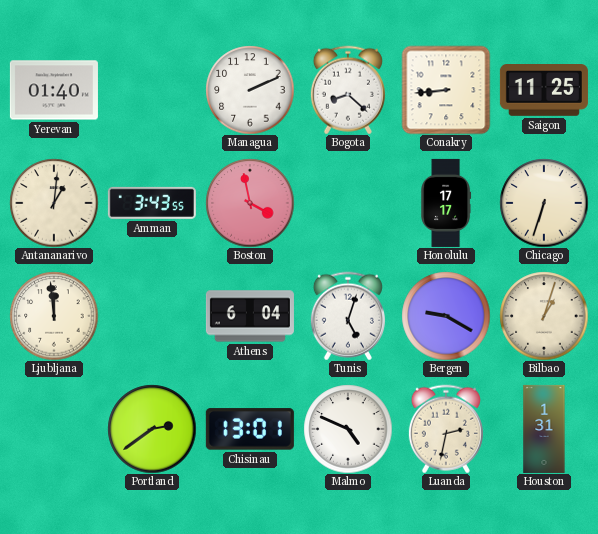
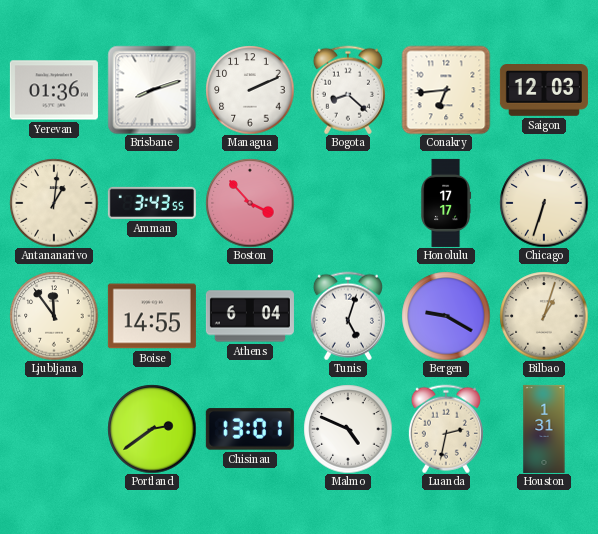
Yerevan: 01:40 -> 01:36 (54, 90)
Brisbane: none -> 8:12 (152, 90)
Conakry: 8:44 -> 6:44 (446, 90)
Saigon: 11:25 -> 12:03 (544, 91)
Boston: 3:58 -> 3:53 (250, 203)
Ljubljana: 11:59 -> 11:54 (54, 316)
Boise: none -> 14:55 (152, 316)
